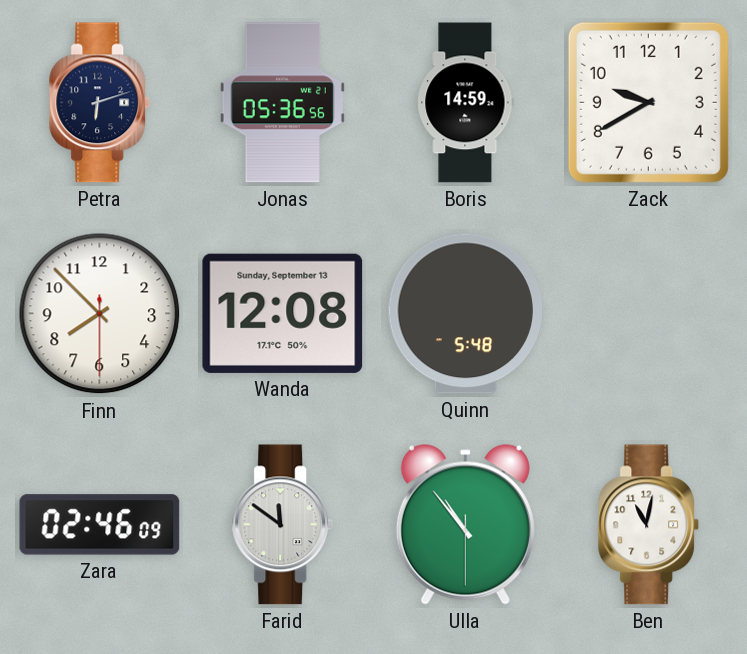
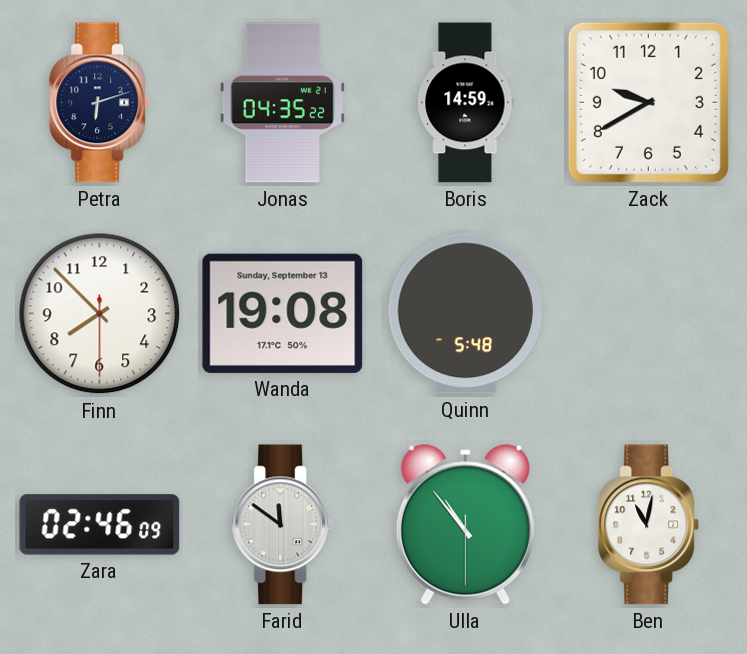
Jonas: 05:36 -> 04:35 (282, 103)
Wanda: 12:08 -> 19:08 (283, 313)
